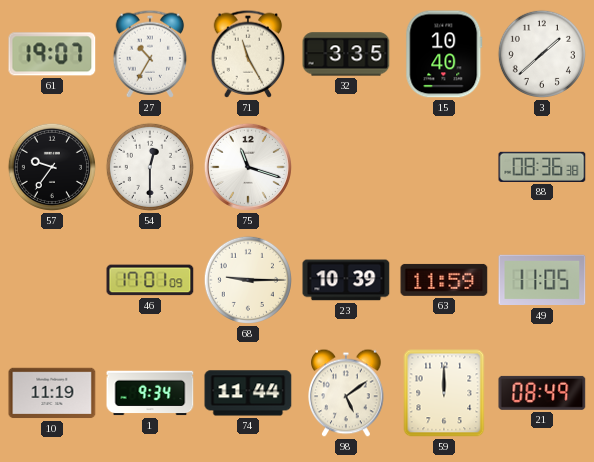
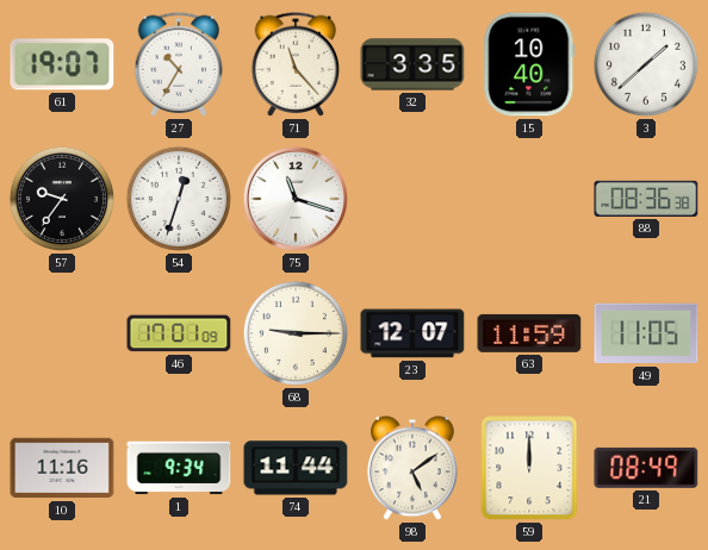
71: 11:25 -> 11:23 (296, 64)
54: 12:30 -> 12:33 (179, 199)
23: 10:39 -> 12:07 (412, 333)
10: 11:19 -> 11:16 (62, 468)
